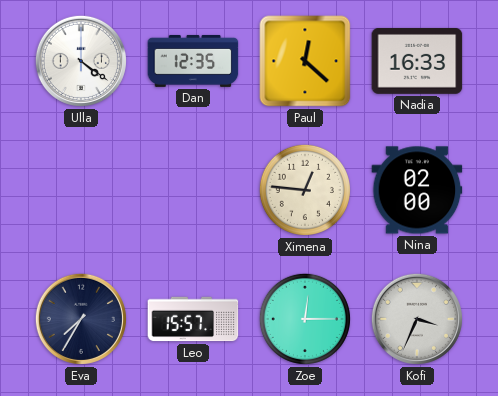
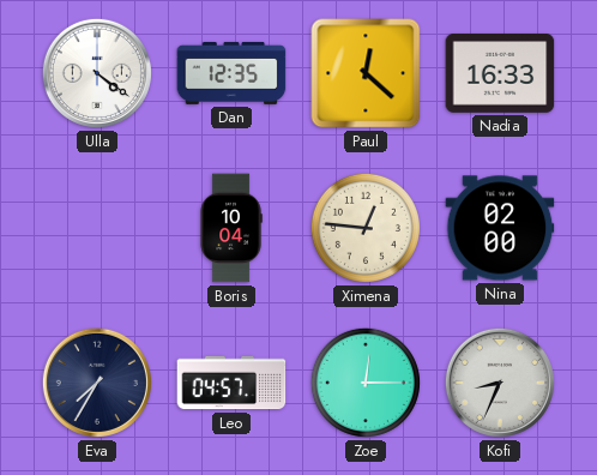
Boris: none -> 10:04 (231, 228)
Leo: 15:57 -> 04:57 (231, 383)
Kofi: 3:34 -> 8:34 (500, 383)
